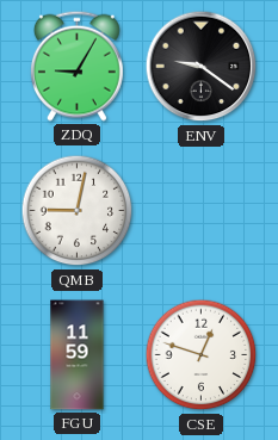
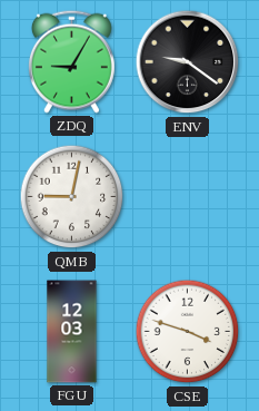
FGU: 11:59 -> 12:03 (72, 332)
CSE: 12:48 -> 3:48 (188, 332)
